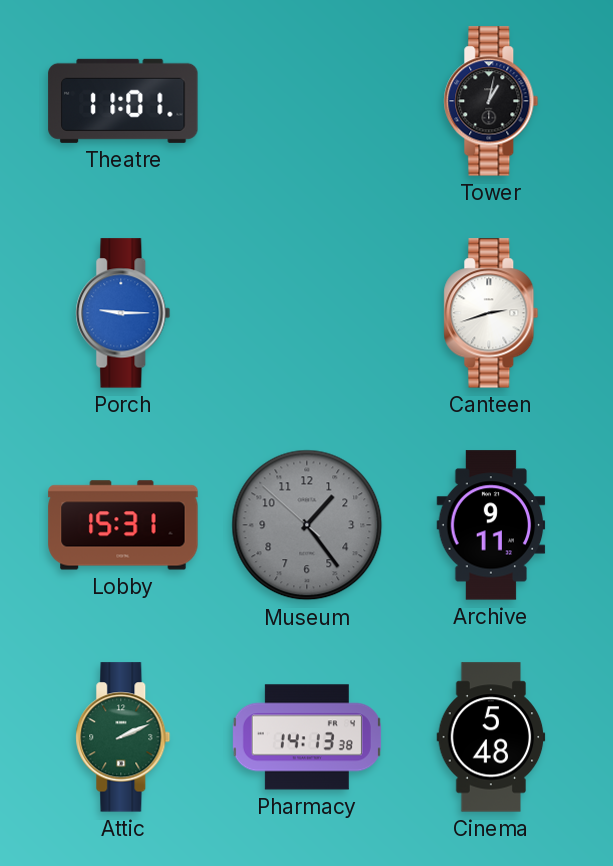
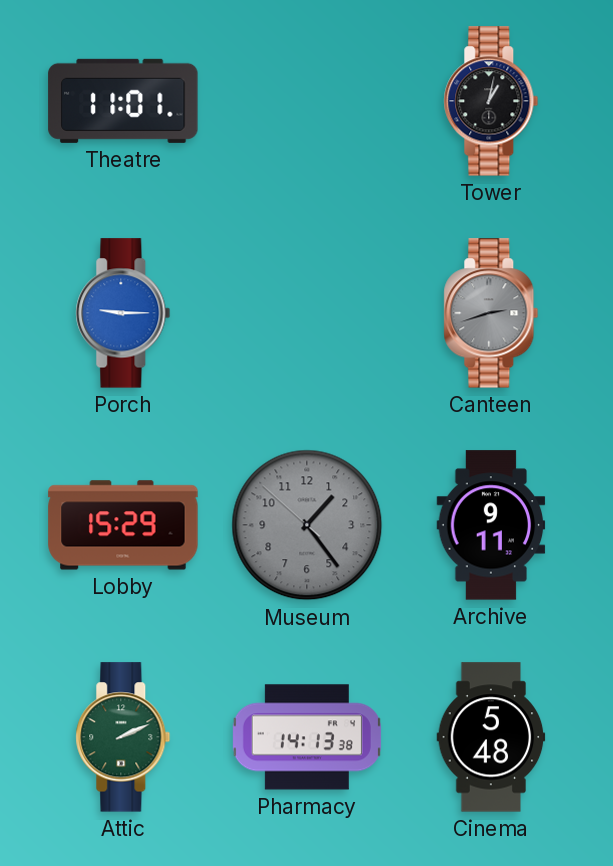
Canteen dial: white -> grey (491, 313)
Lobby: 15:31 -> 15:29 (123, 525)
